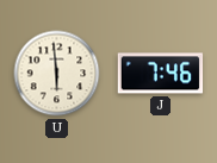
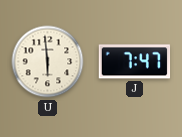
J: 7:46 -> 7:47 (135, 62)
